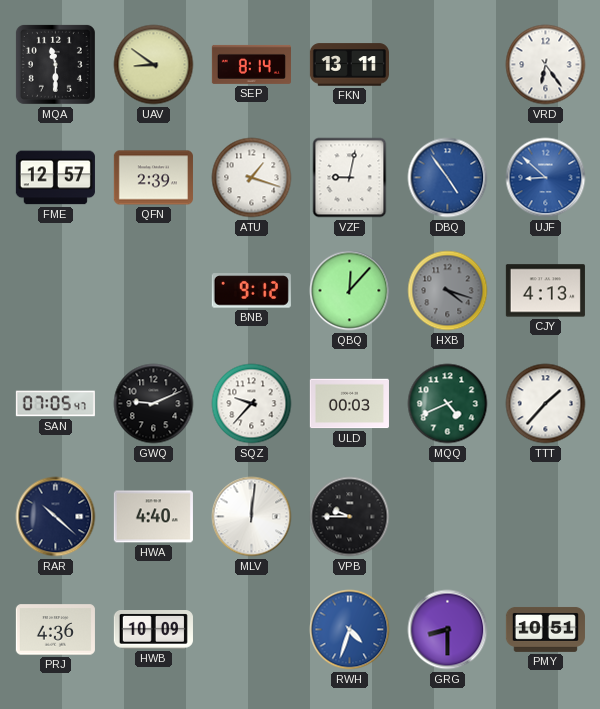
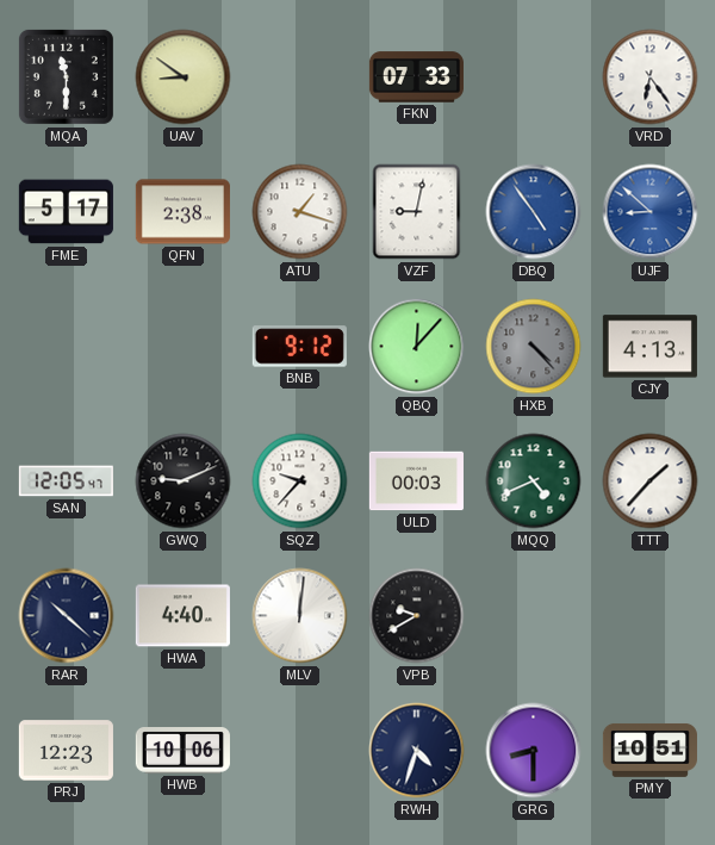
SEP: 8:14 -> none (251, 64)
FKN: 13:11 -> 07:33 (416, 77)
FME: 12:57 -> 5:17 (66, 212)
QFN: 2:39 -> 2:38 (182, 212)
HXB: 4:18 -> 4:23 (534, 347)
SAN: 07:05 -> 12:05 (66, 481)
VPB: 9:45 -> 9:40 (417, 616)
PRJ: 4:36 -> 12:23 (66, 751)
HWB: 10:09 -> 10:06 (182, 751)
RWH dial: blue -> navy (417, 751)
